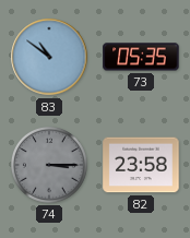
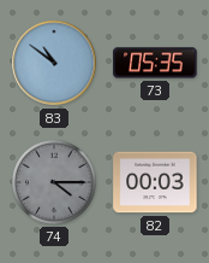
74: 3:15 -> 4:15 (54, 182)
82: 23:58 -> 00:03 (155, 182)
